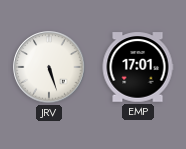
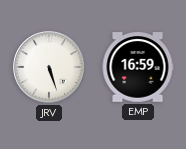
EMP: 17:01 -> 16:59 (138, 67)
